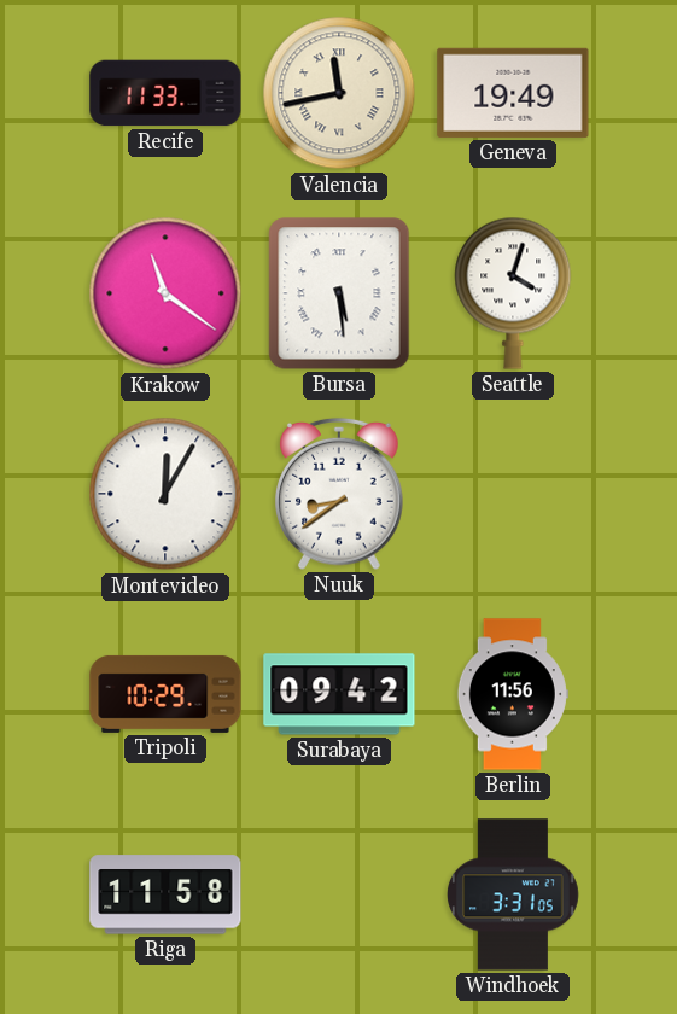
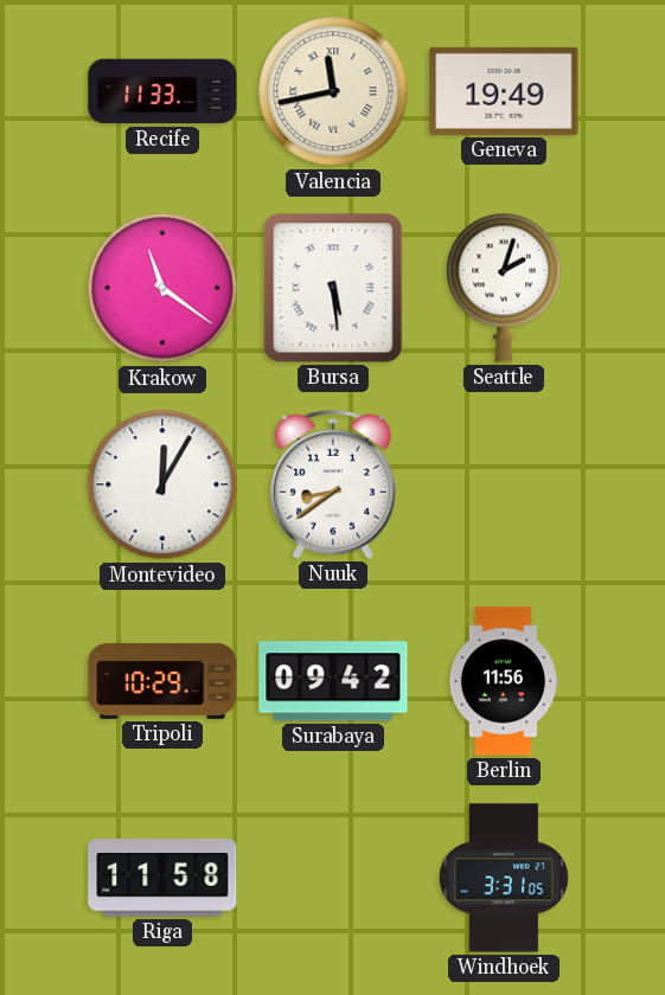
Seattle: 4:03 -> 2:03 (504, 288)
